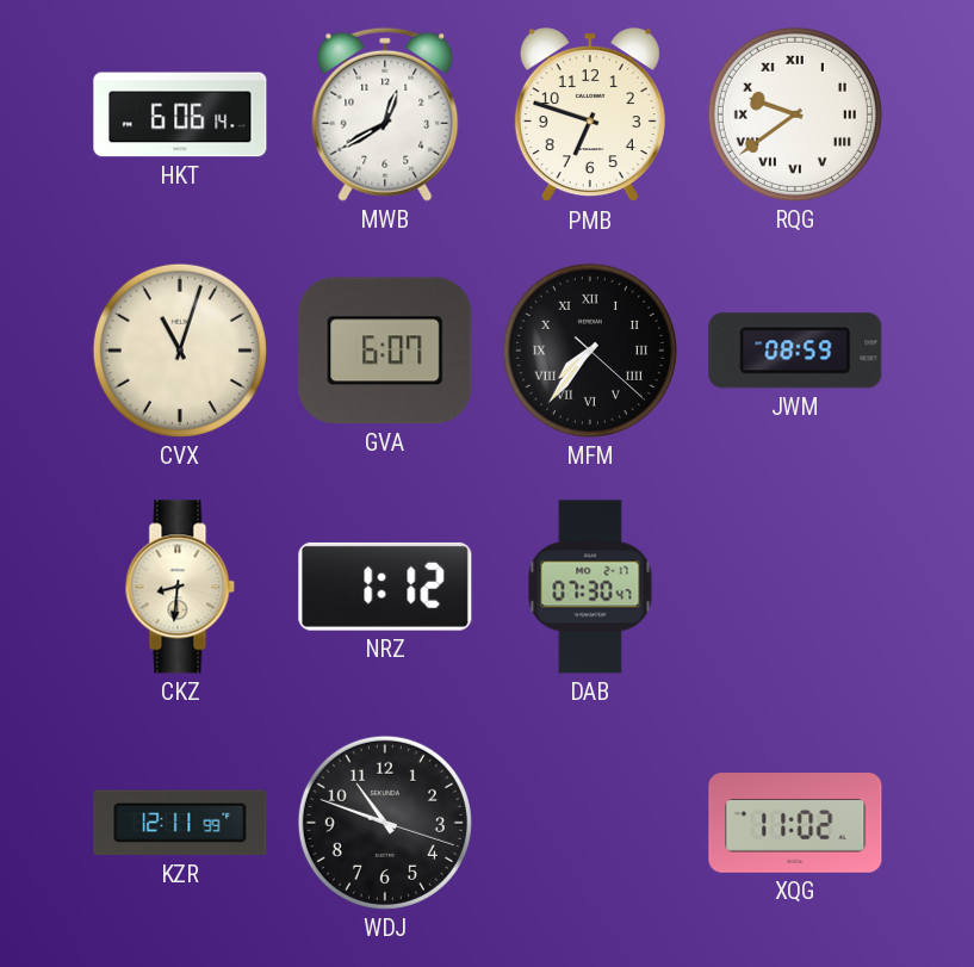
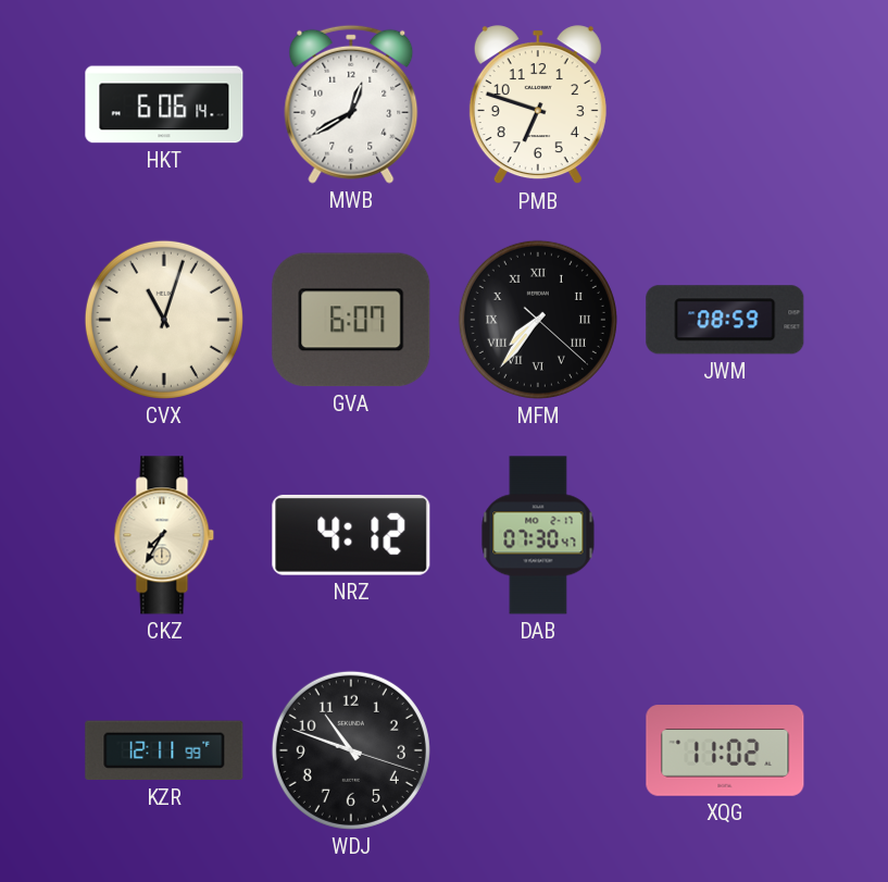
RQG: 9:39 -> none (795, 114)
CKZ: 8:31 -> 7:35 (164, 535)
NRZ: 1:12 -> 4:12 (351, 535)
